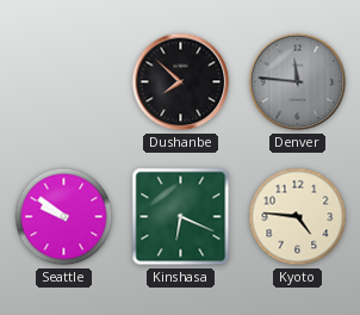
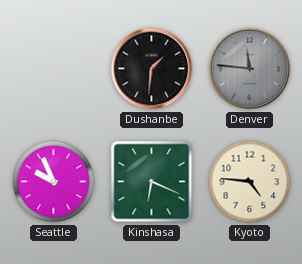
Dushanbe: 7:52 -> 1:31 (152, 69)
Seattle: 9:51 -> 9:56 (54, 182)
